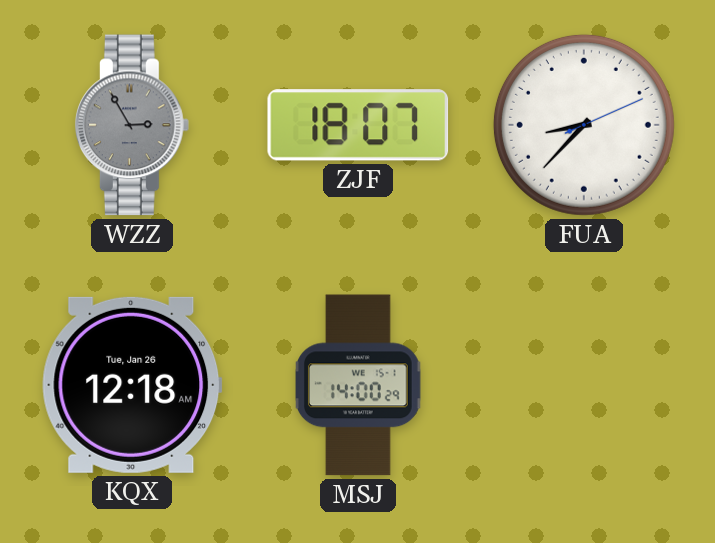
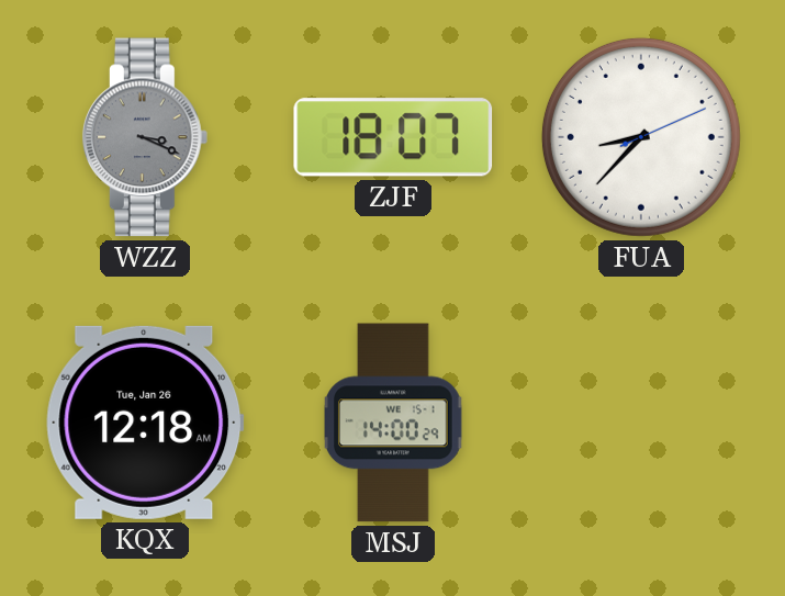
WZZ: 2:55 -> 3:19 (145, 137)
